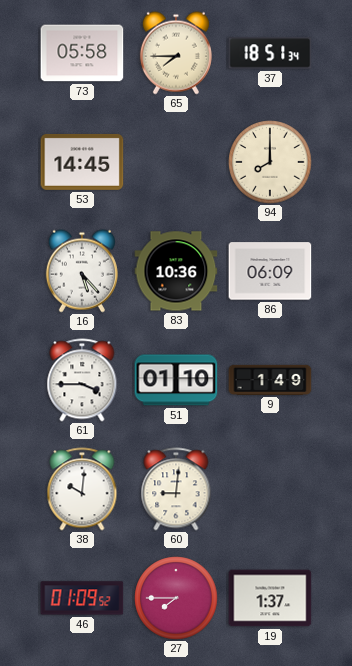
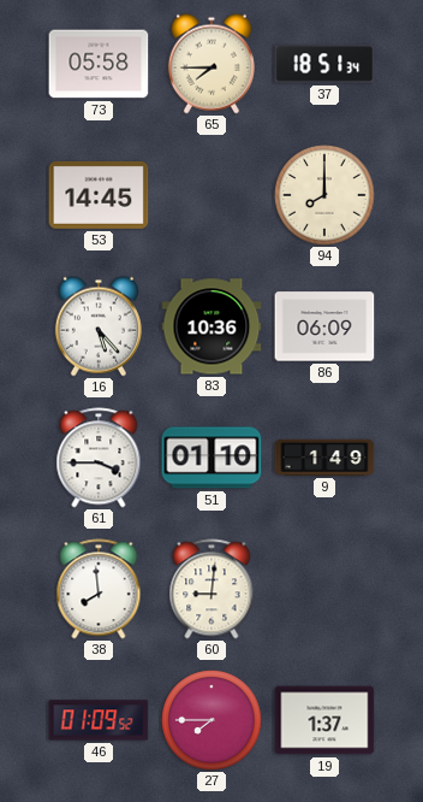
38: 10:01 -> 7:59 (99, 589)
